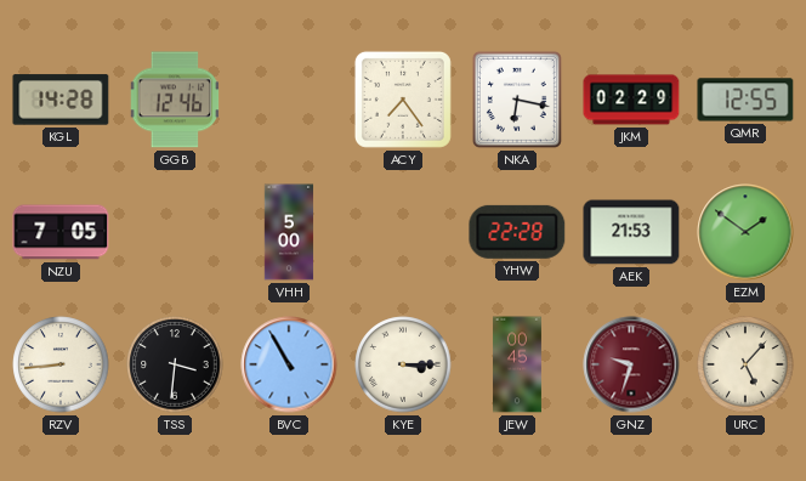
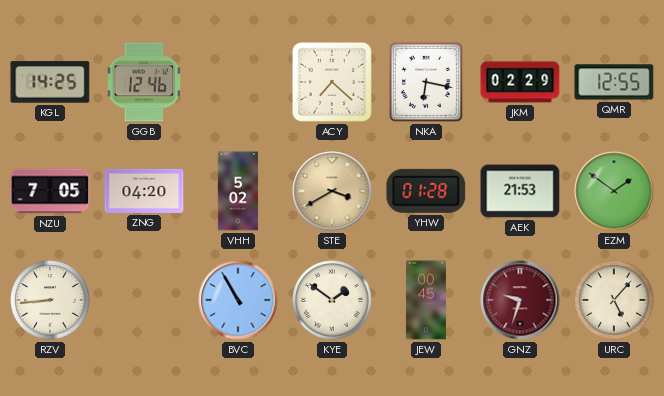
KGL: 14:28 -> 14:25 (50, 82)
ACY: 7:24 -> 7:22 (332, 82)
ZNG: none -> 04:20 (144, 191)
VHH: 5:00 -> 5:02 (238, 191)
STE: none -> 3:40 (332, 191)
YHW: 22:28 -> 01:28 (426, 191)
TSS: 3:31 -> none (175, 364)
KYE: 3:15 -> 1:51 (332, 300)
